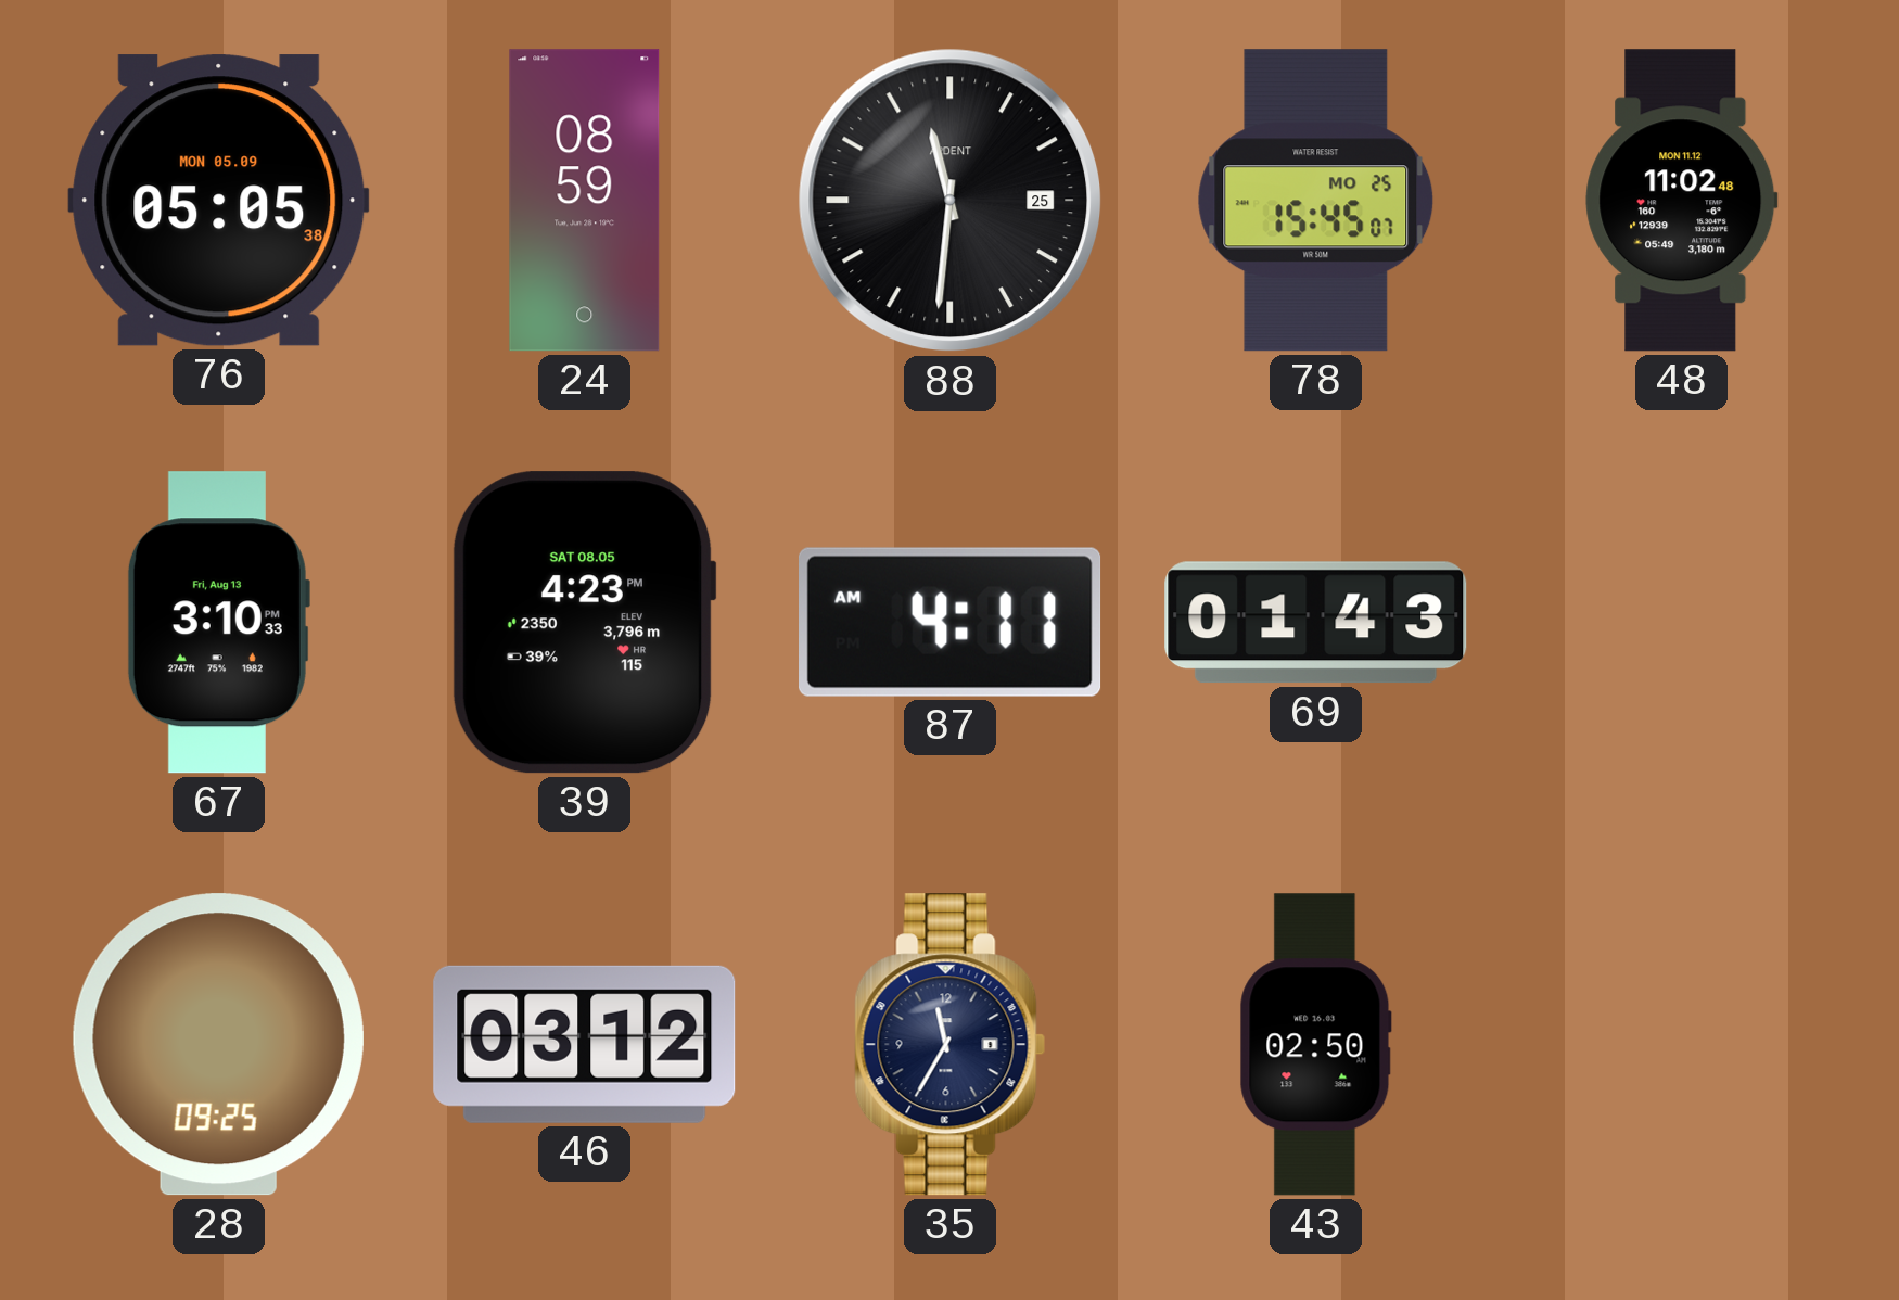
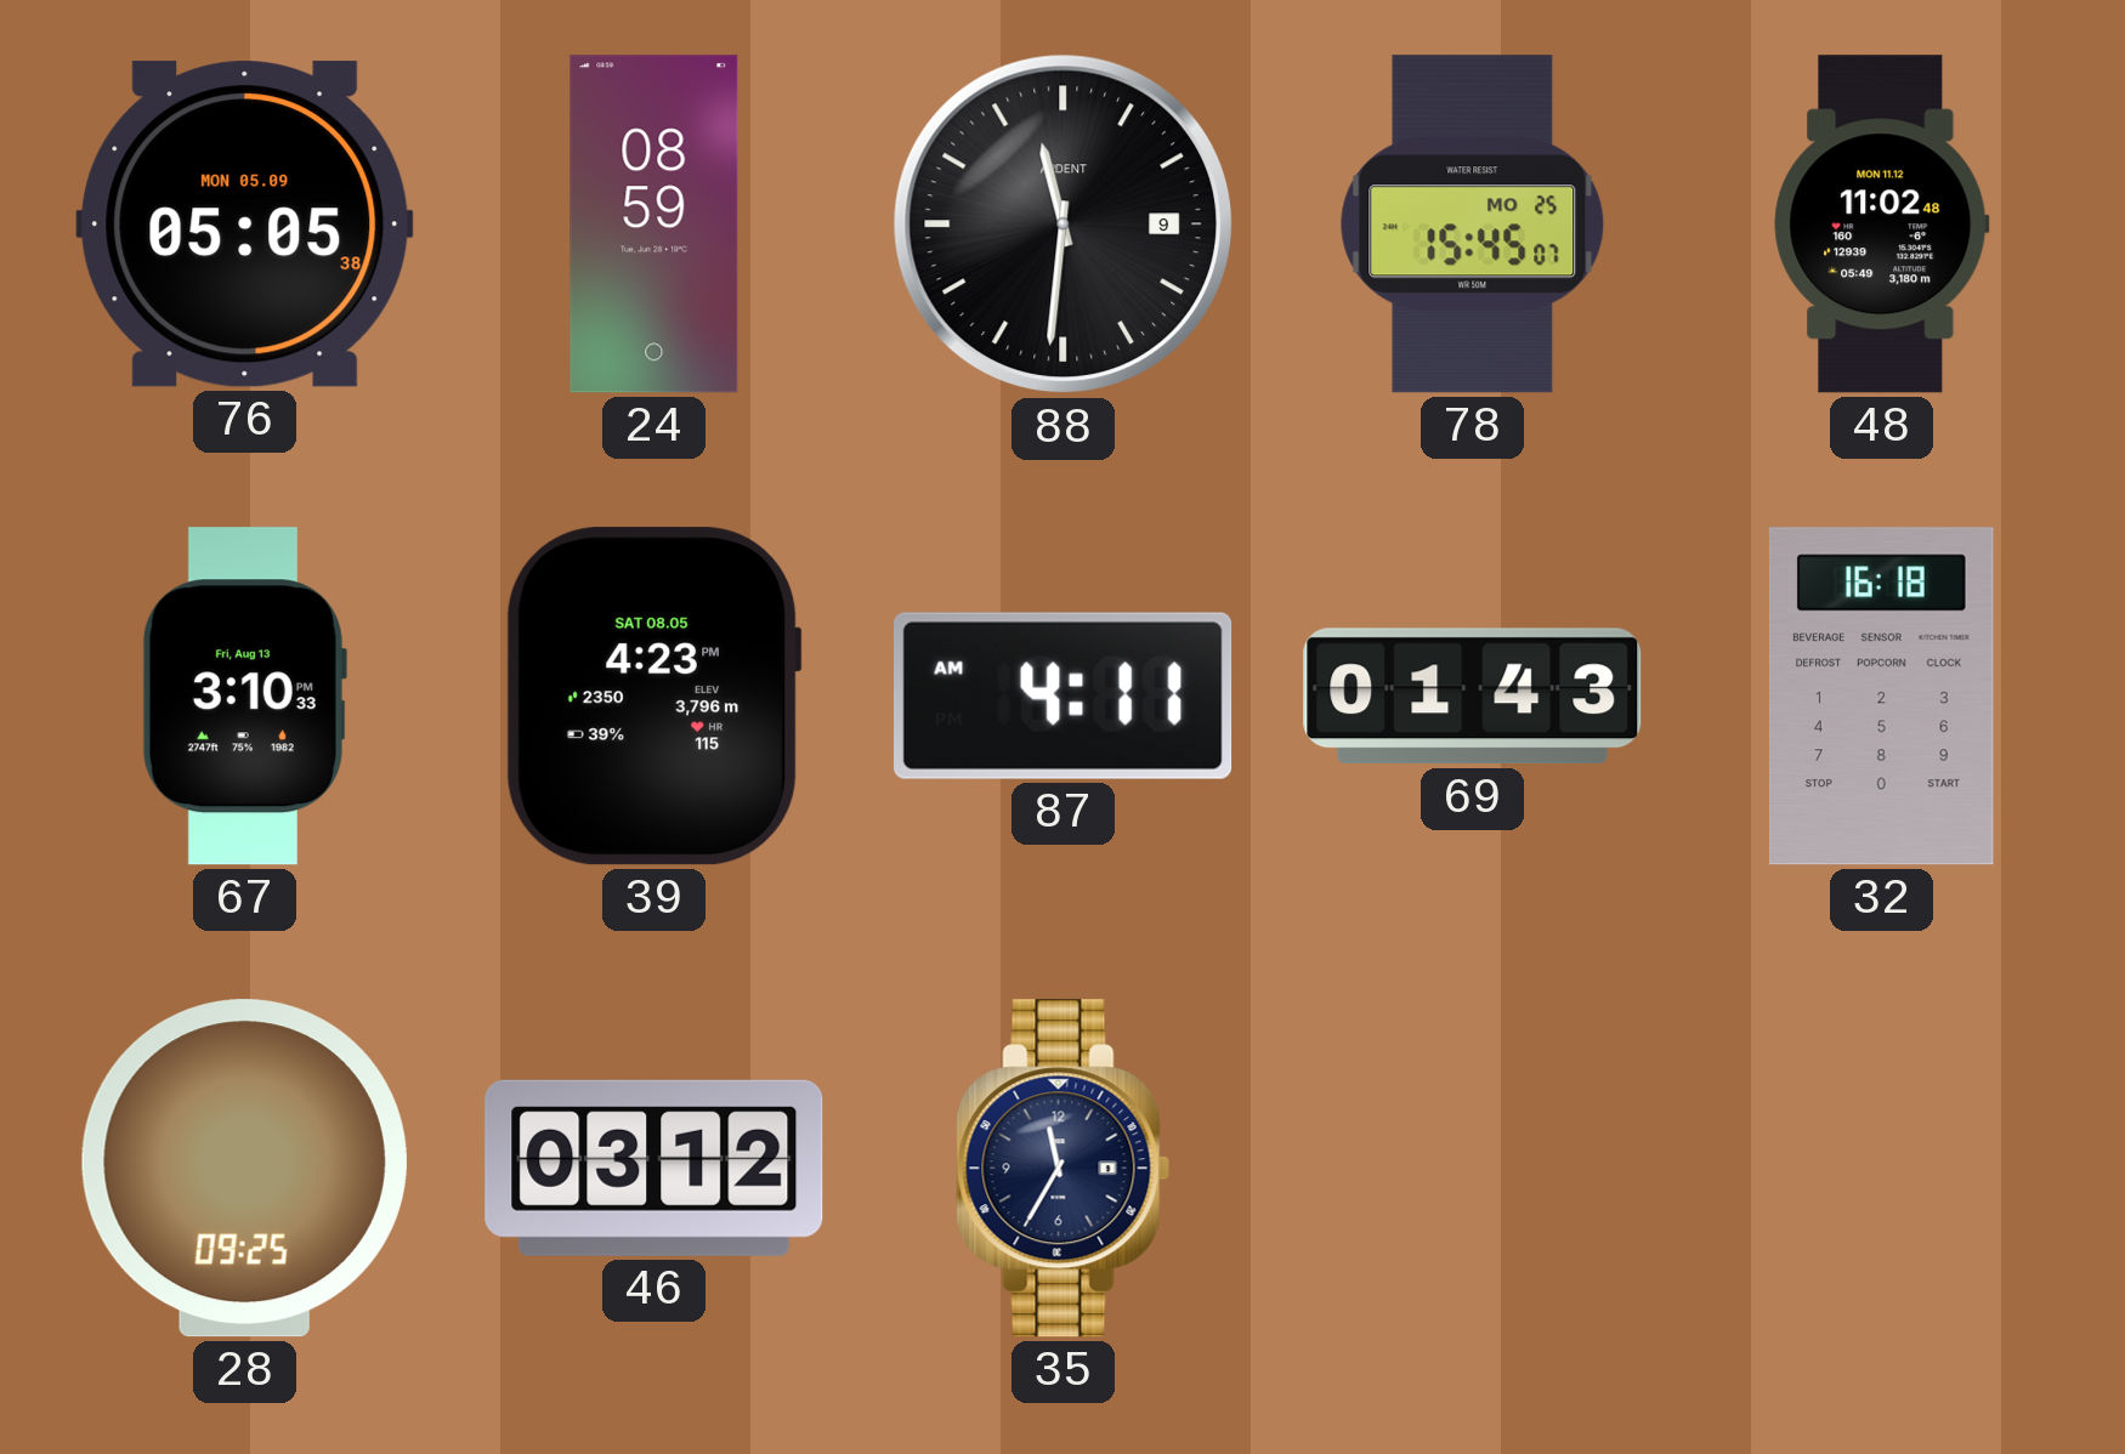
88 date: 25 -> 9 (1064, 225)
32: none -> 16:18 (1881, 697)
43: 02:50 -> none (1315, 1045)
